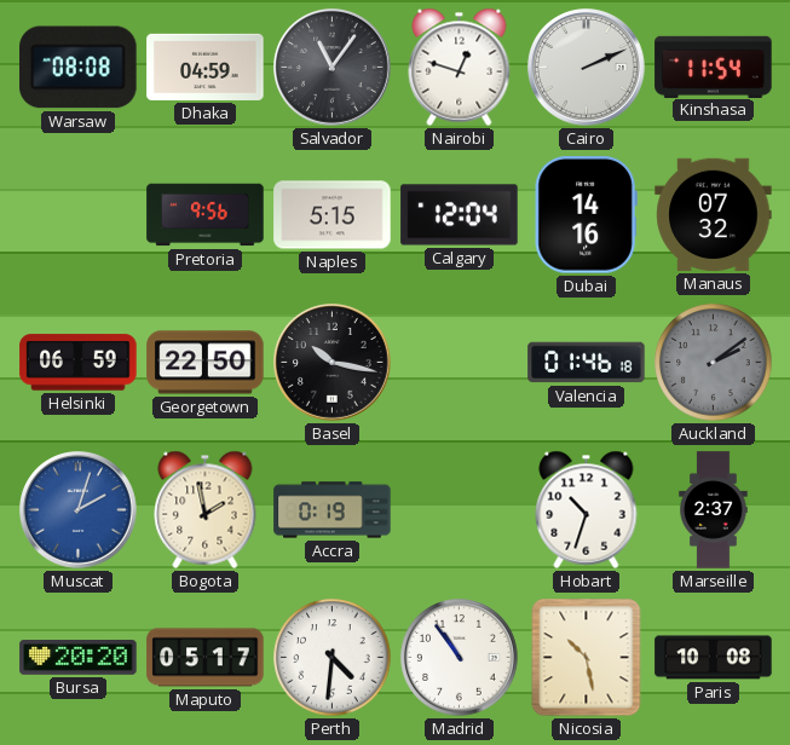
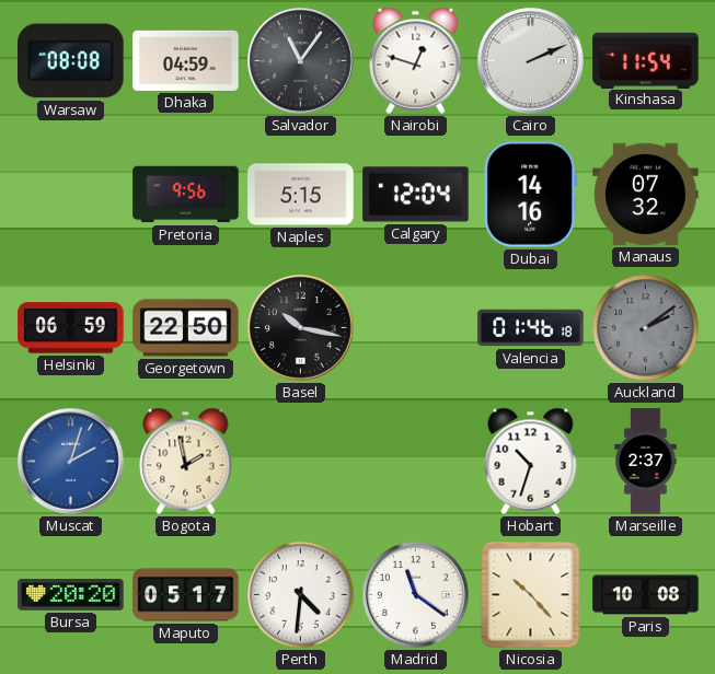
Accra: 0:19 -> none (333, 510)
Madrid: 10:54 -> 11:21 (416, 595)
Nicosia: 10:28 -> 10:23 (531, 595)
